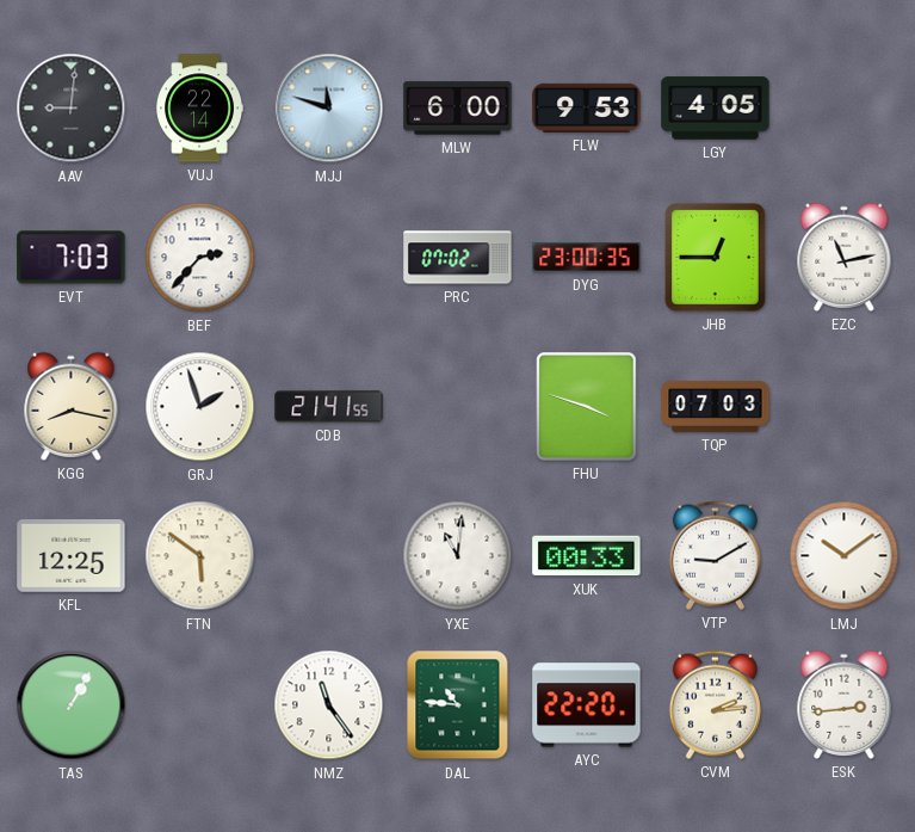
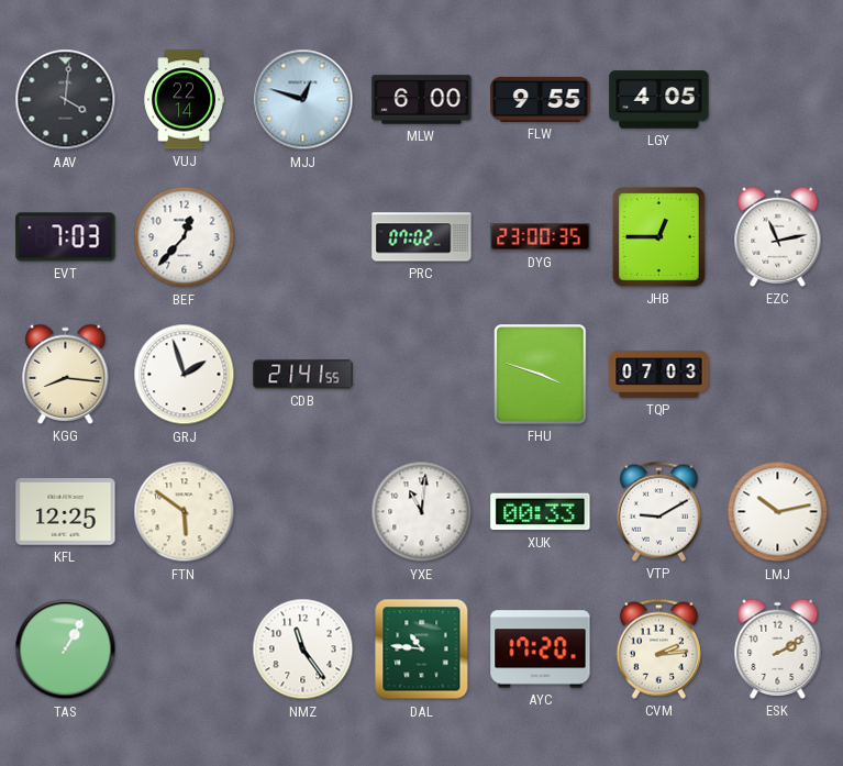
AAV: 9:01 -> 4:01 (66, 100)
MJJ: 11:48 -> 12:48 (303, 100)
FLW: 9:53 -> 9:55 (541, 99)
BEF: 2:37 -> 12:37 (185, 237)
KGG: 8:17 -> 8:16 (66, 374)
LMJ: 10:09 -> 10:13 (778, 512)
AYC: 22:20 -> 17:20 (541, 650)
ESK: 2:44 -> 2:10 (778, 648)
